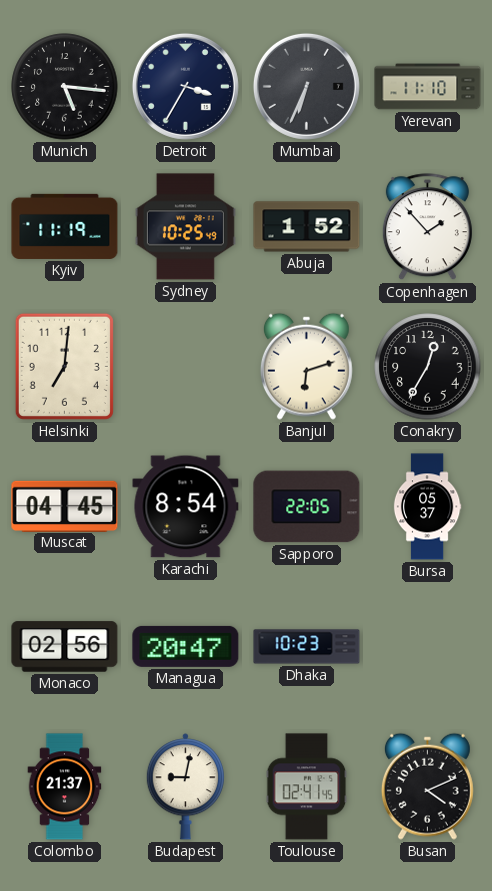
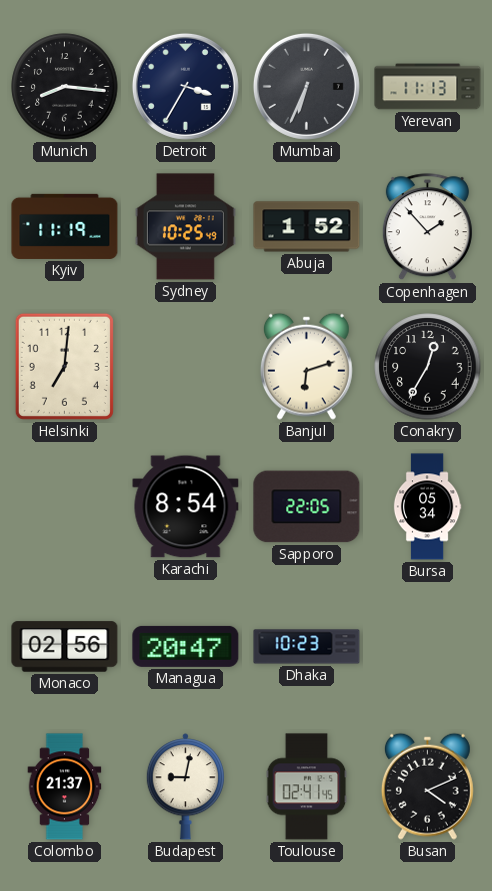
Munich: 5:16 -> 8:16 (65, 87)
Yerevan: 11:10 -> 11:13 (428, 87)
Muscat: 04:45 -> none (65, 506)
Bursa: 05:37 -> 05:34 (427, 507)
